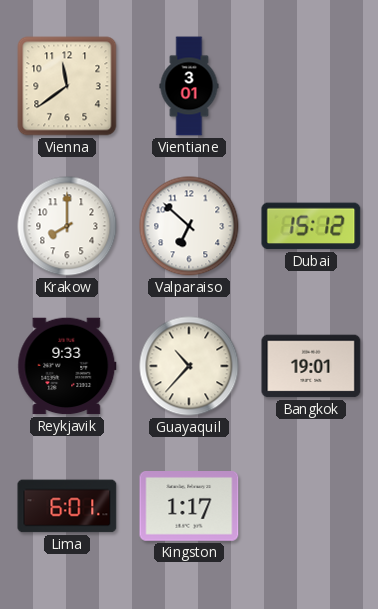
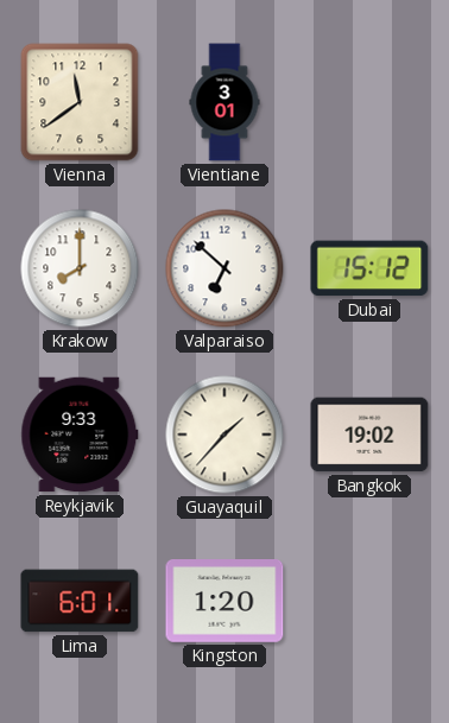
Guayaquil: 10:37 -> 1:37 (224, 435)
Bangkok: 19:01 -> 19:02 (369, 435)
Kingston: 1:17 -> 1:20 (224, 602)
